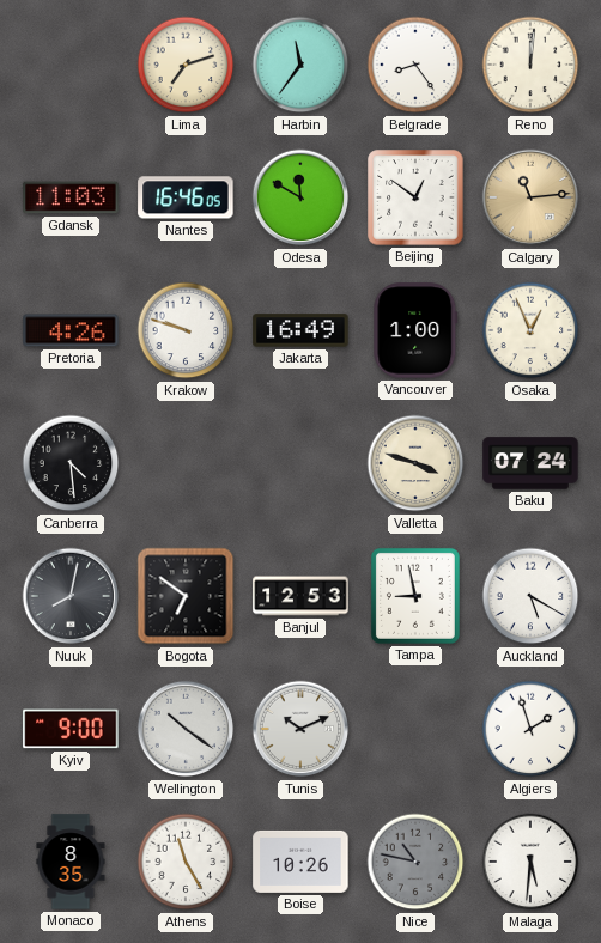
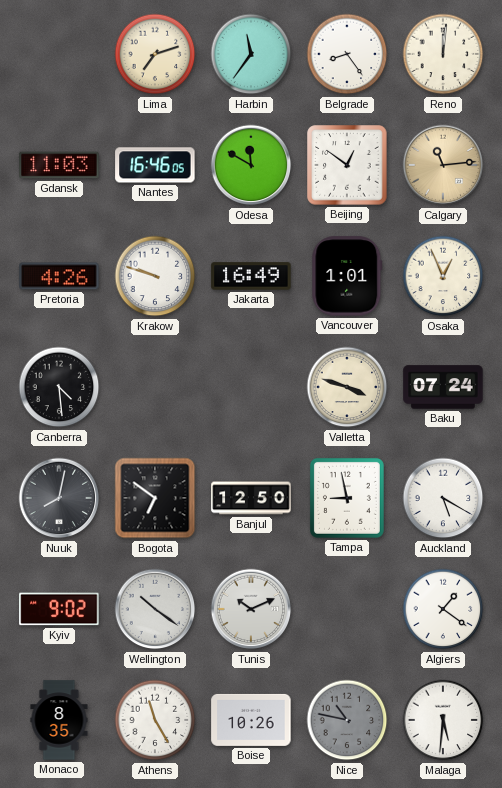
Vancouver: 1:00 -> 1:01 (347, 276)
Banjul: 12:53 -> 12:50 (251, 498)
Kyiv: 9:00 -> 9:02 (59, 609)
Algiers: 1:57 -> 1:21 (443, 609)
